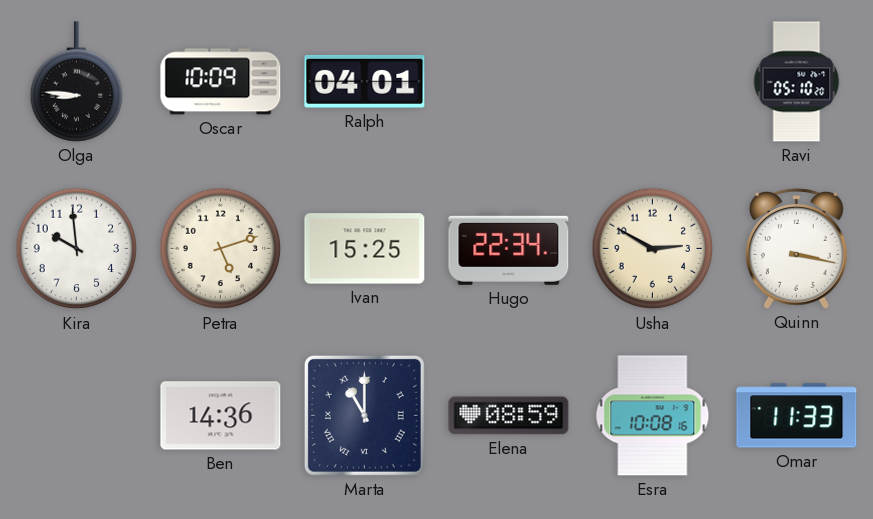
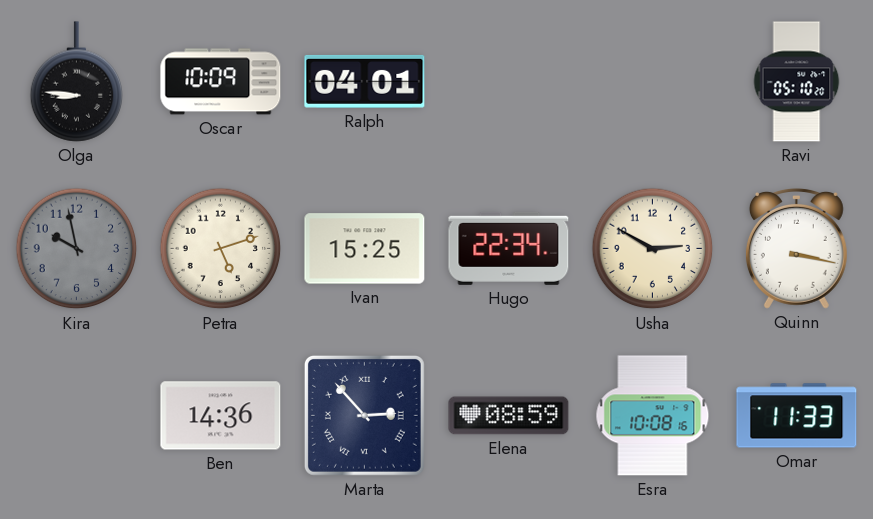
Kira: 9:59 -> 9:58 (77, 249)
Kira dial: white -> grey (77, 249)
Marta: 11:00 -> 2:53 (364, 415)
